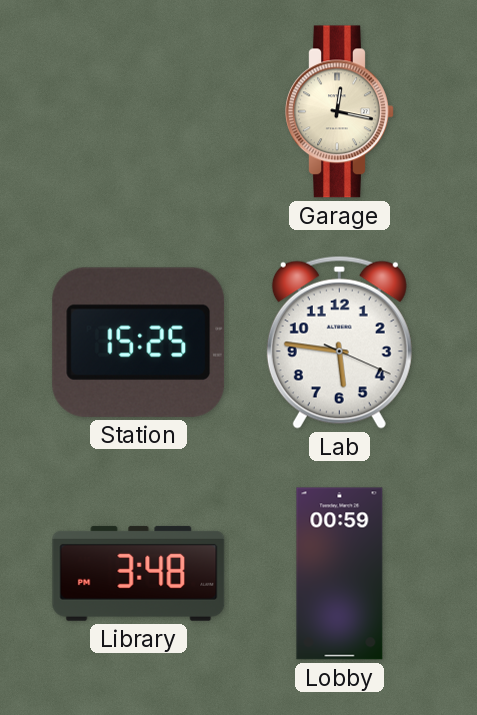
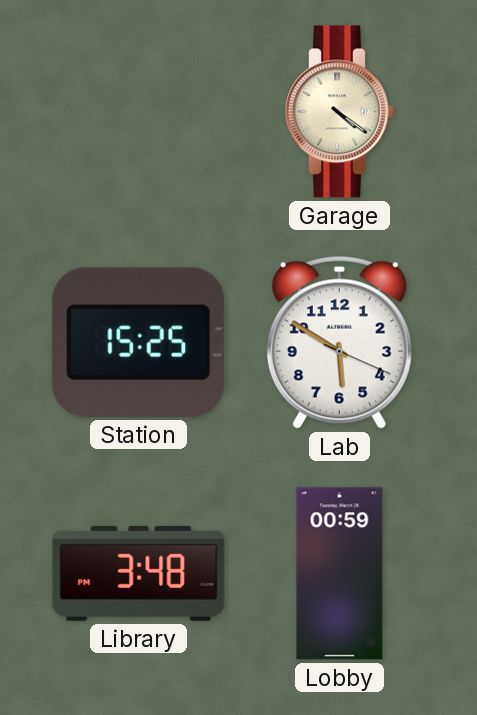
Garage: 12:17 -> 4:21 (340, 112)
Lab: 5:46 -> 5:50 (339, 342)
